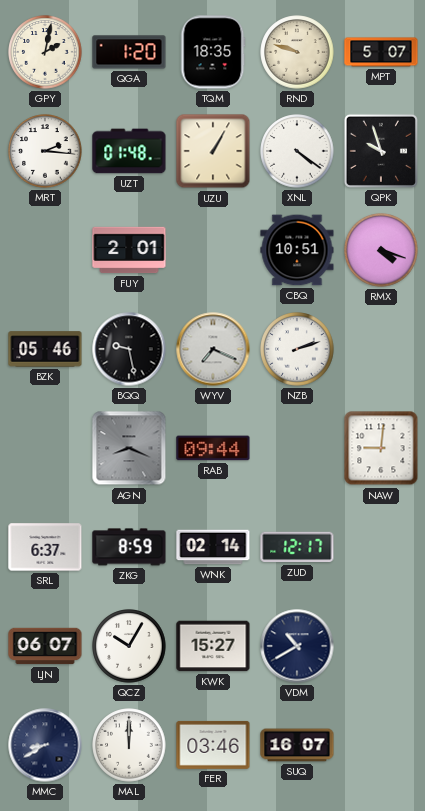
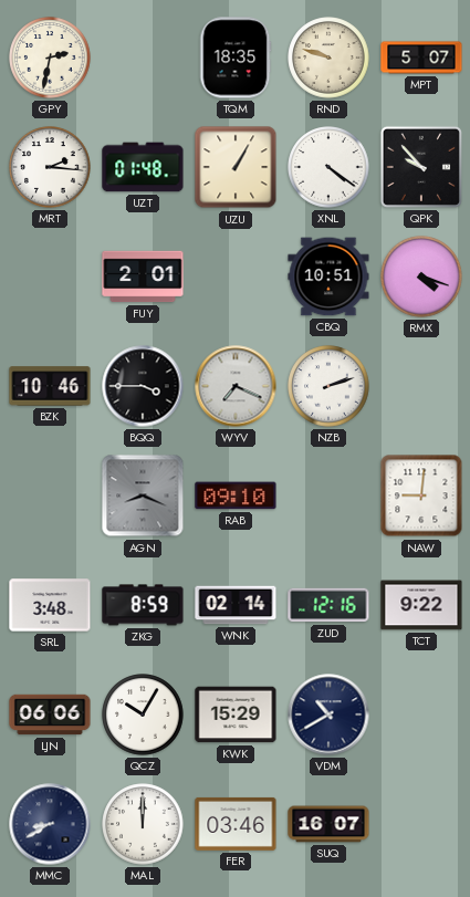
GPY: 2:02 -> 2:32 (50, 58)
QGA: 1:20 -> none (129, 52)
QPK: 9:57 -> 9:53 (421, 167)
BZK: 05:46 -> 10:46 (50, 386)
BQQ: 9:28 -> 3:45 (143, 386)
RAB: 09:44 -> 09:10 (236, 496)
SRL: 6:37 -> 3:48 (50, 605)
ZUD: 12:17 -> 12:16 (328, 605)
TCT: none -> 9:22 (421, 605)
LJN: 06:07 -> 06:06 (50, 715)
KWK: 15:27 -> 15:29 (236, 715)
